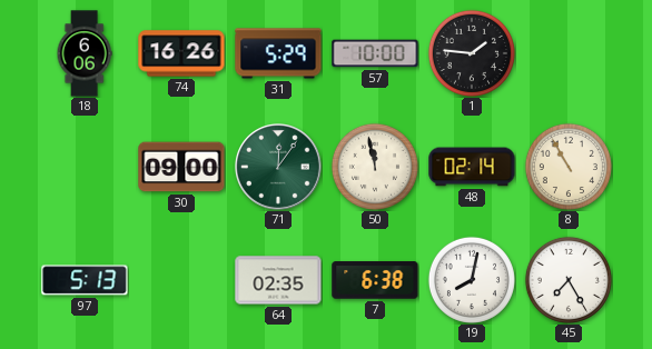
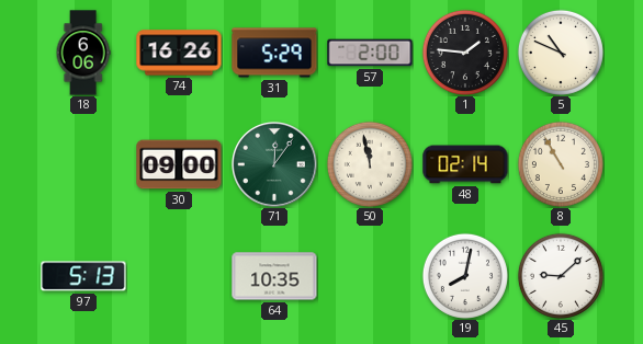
57: 10:00 -> 2:00 (370, 53)
5: none -> 10:49 (561, 53)
64: 02:35 -> 10:35 (274, 276)
7: 6:38 -> none (375, 280)
45: 7:25 -> 9:08 (561, 276)
